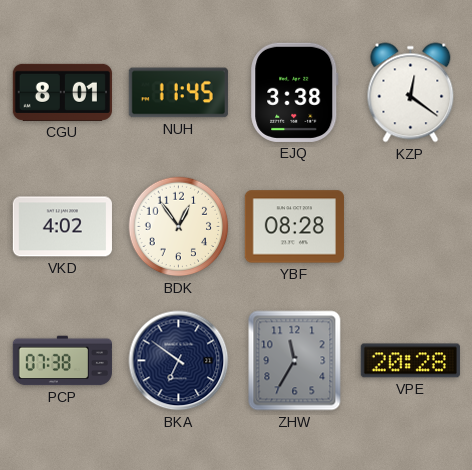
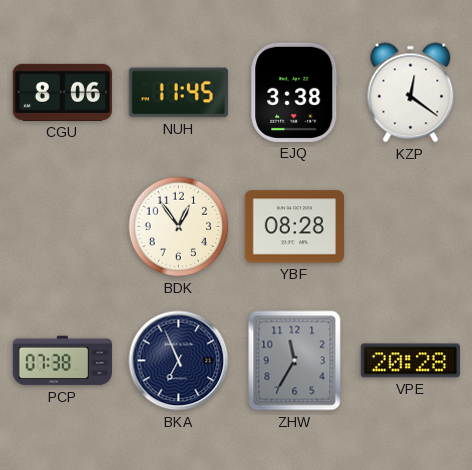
CGU: 8:01 -> 8:06 (62, 92)
VKD: 4:02 -> none (62, 227)
BKA: 6:51 -> 6:56 (179, 361)
